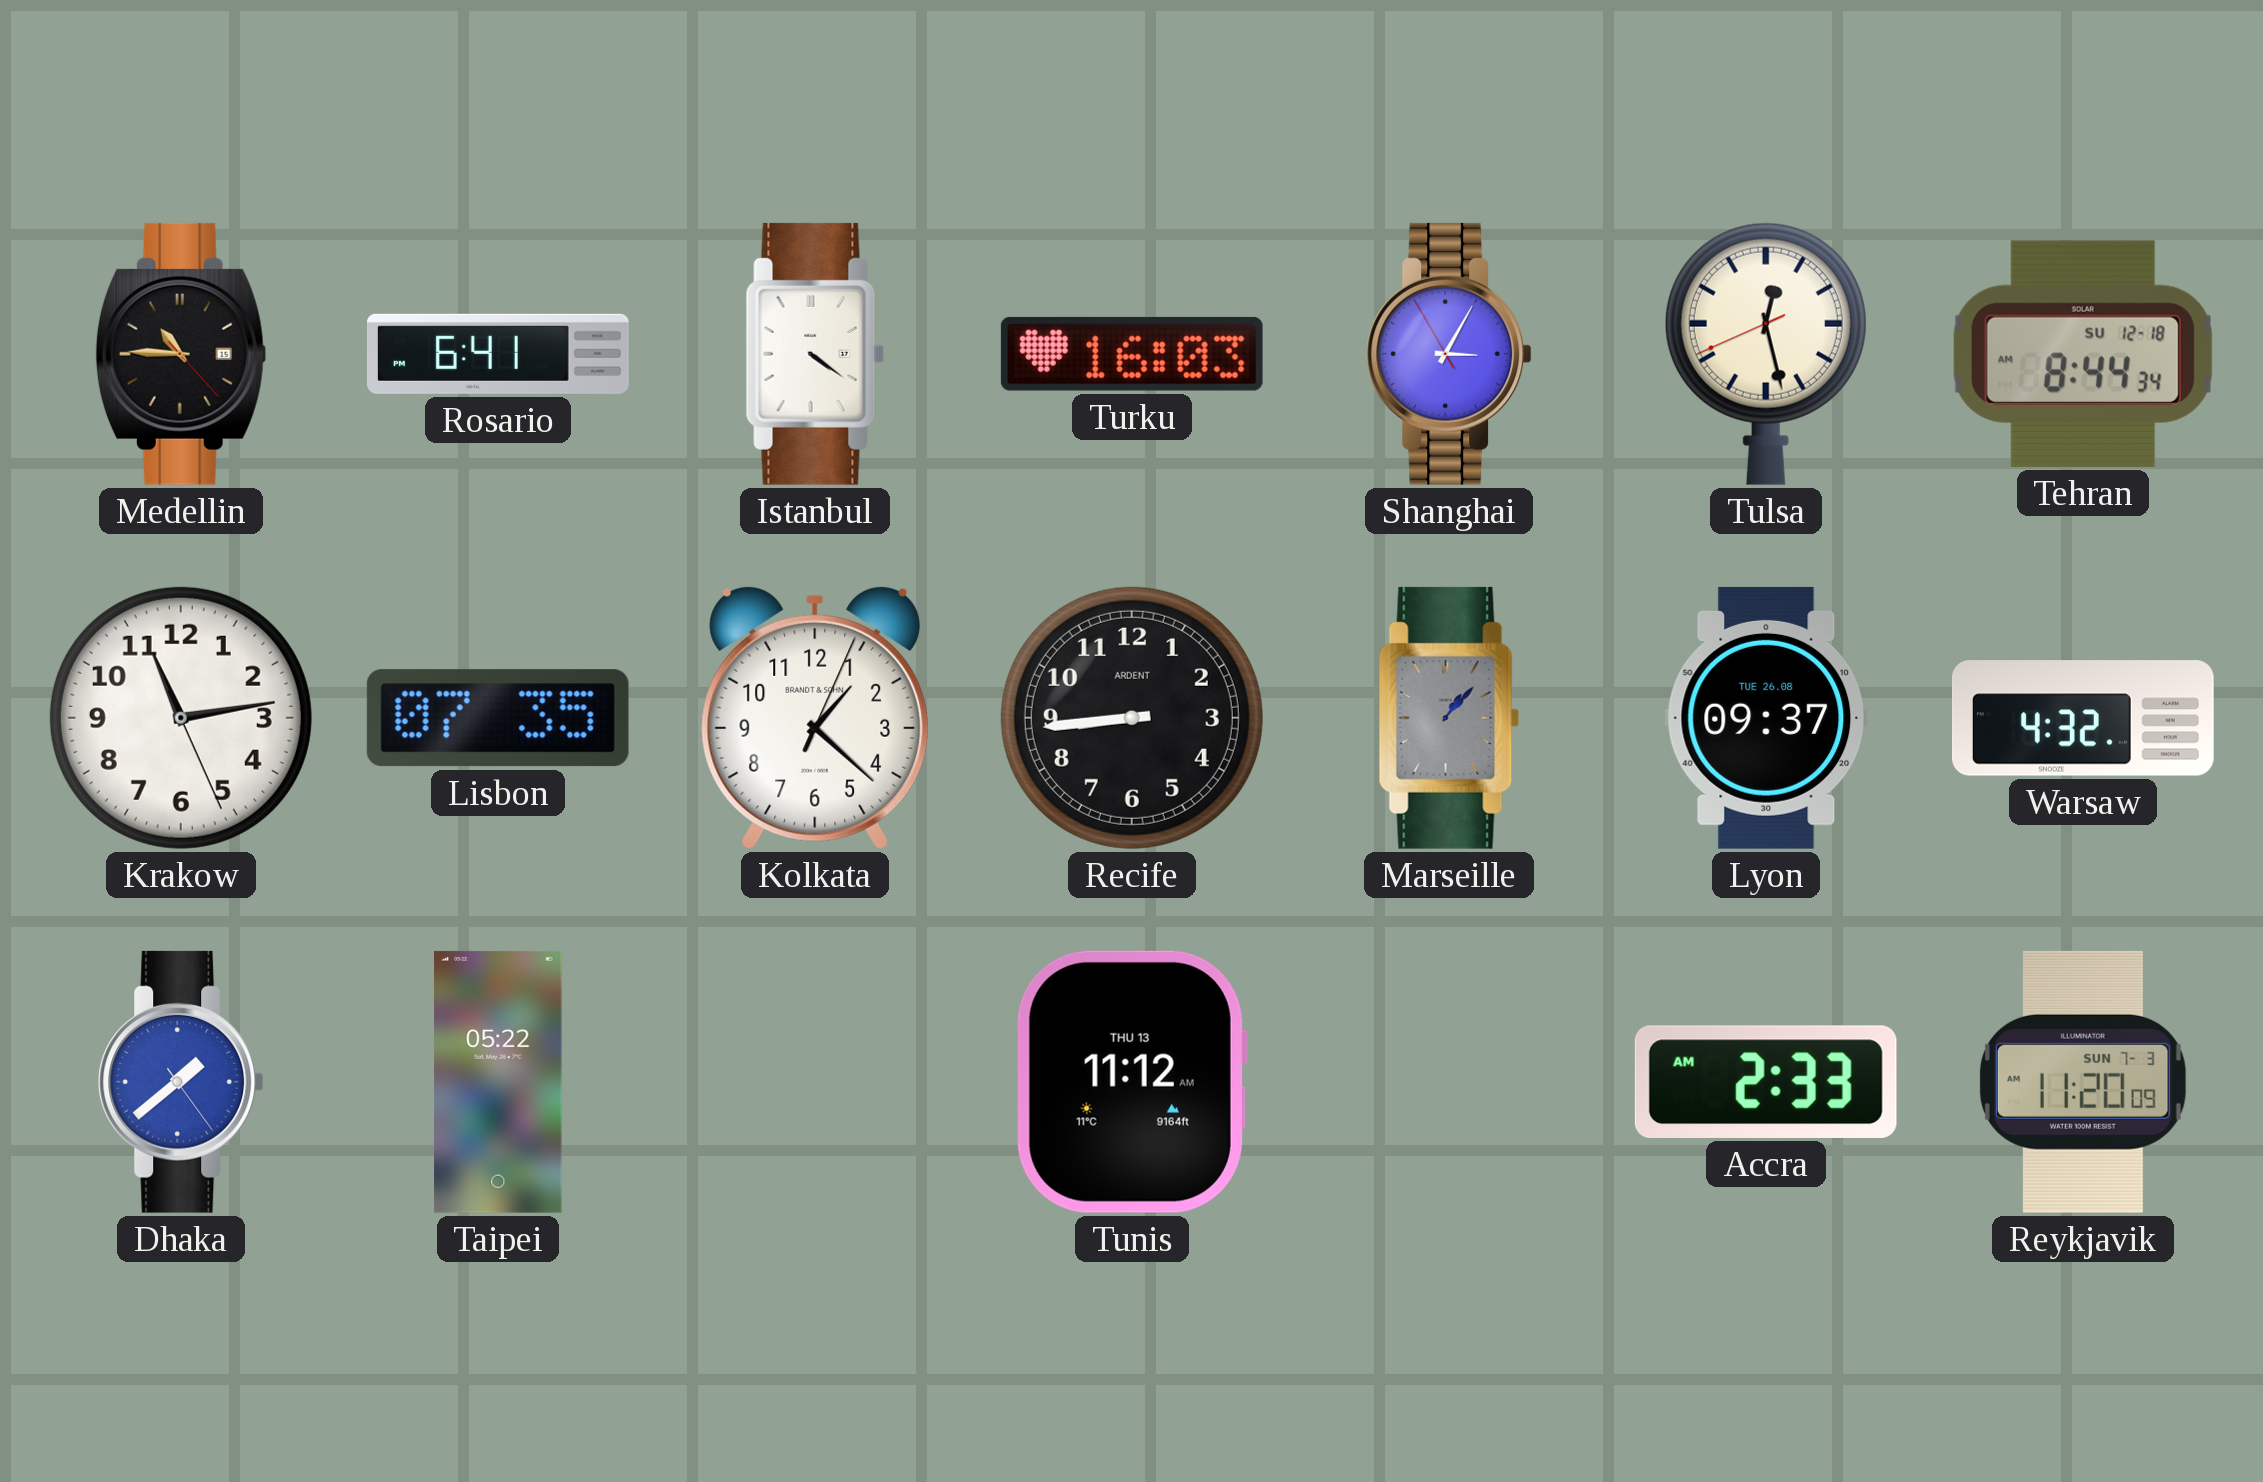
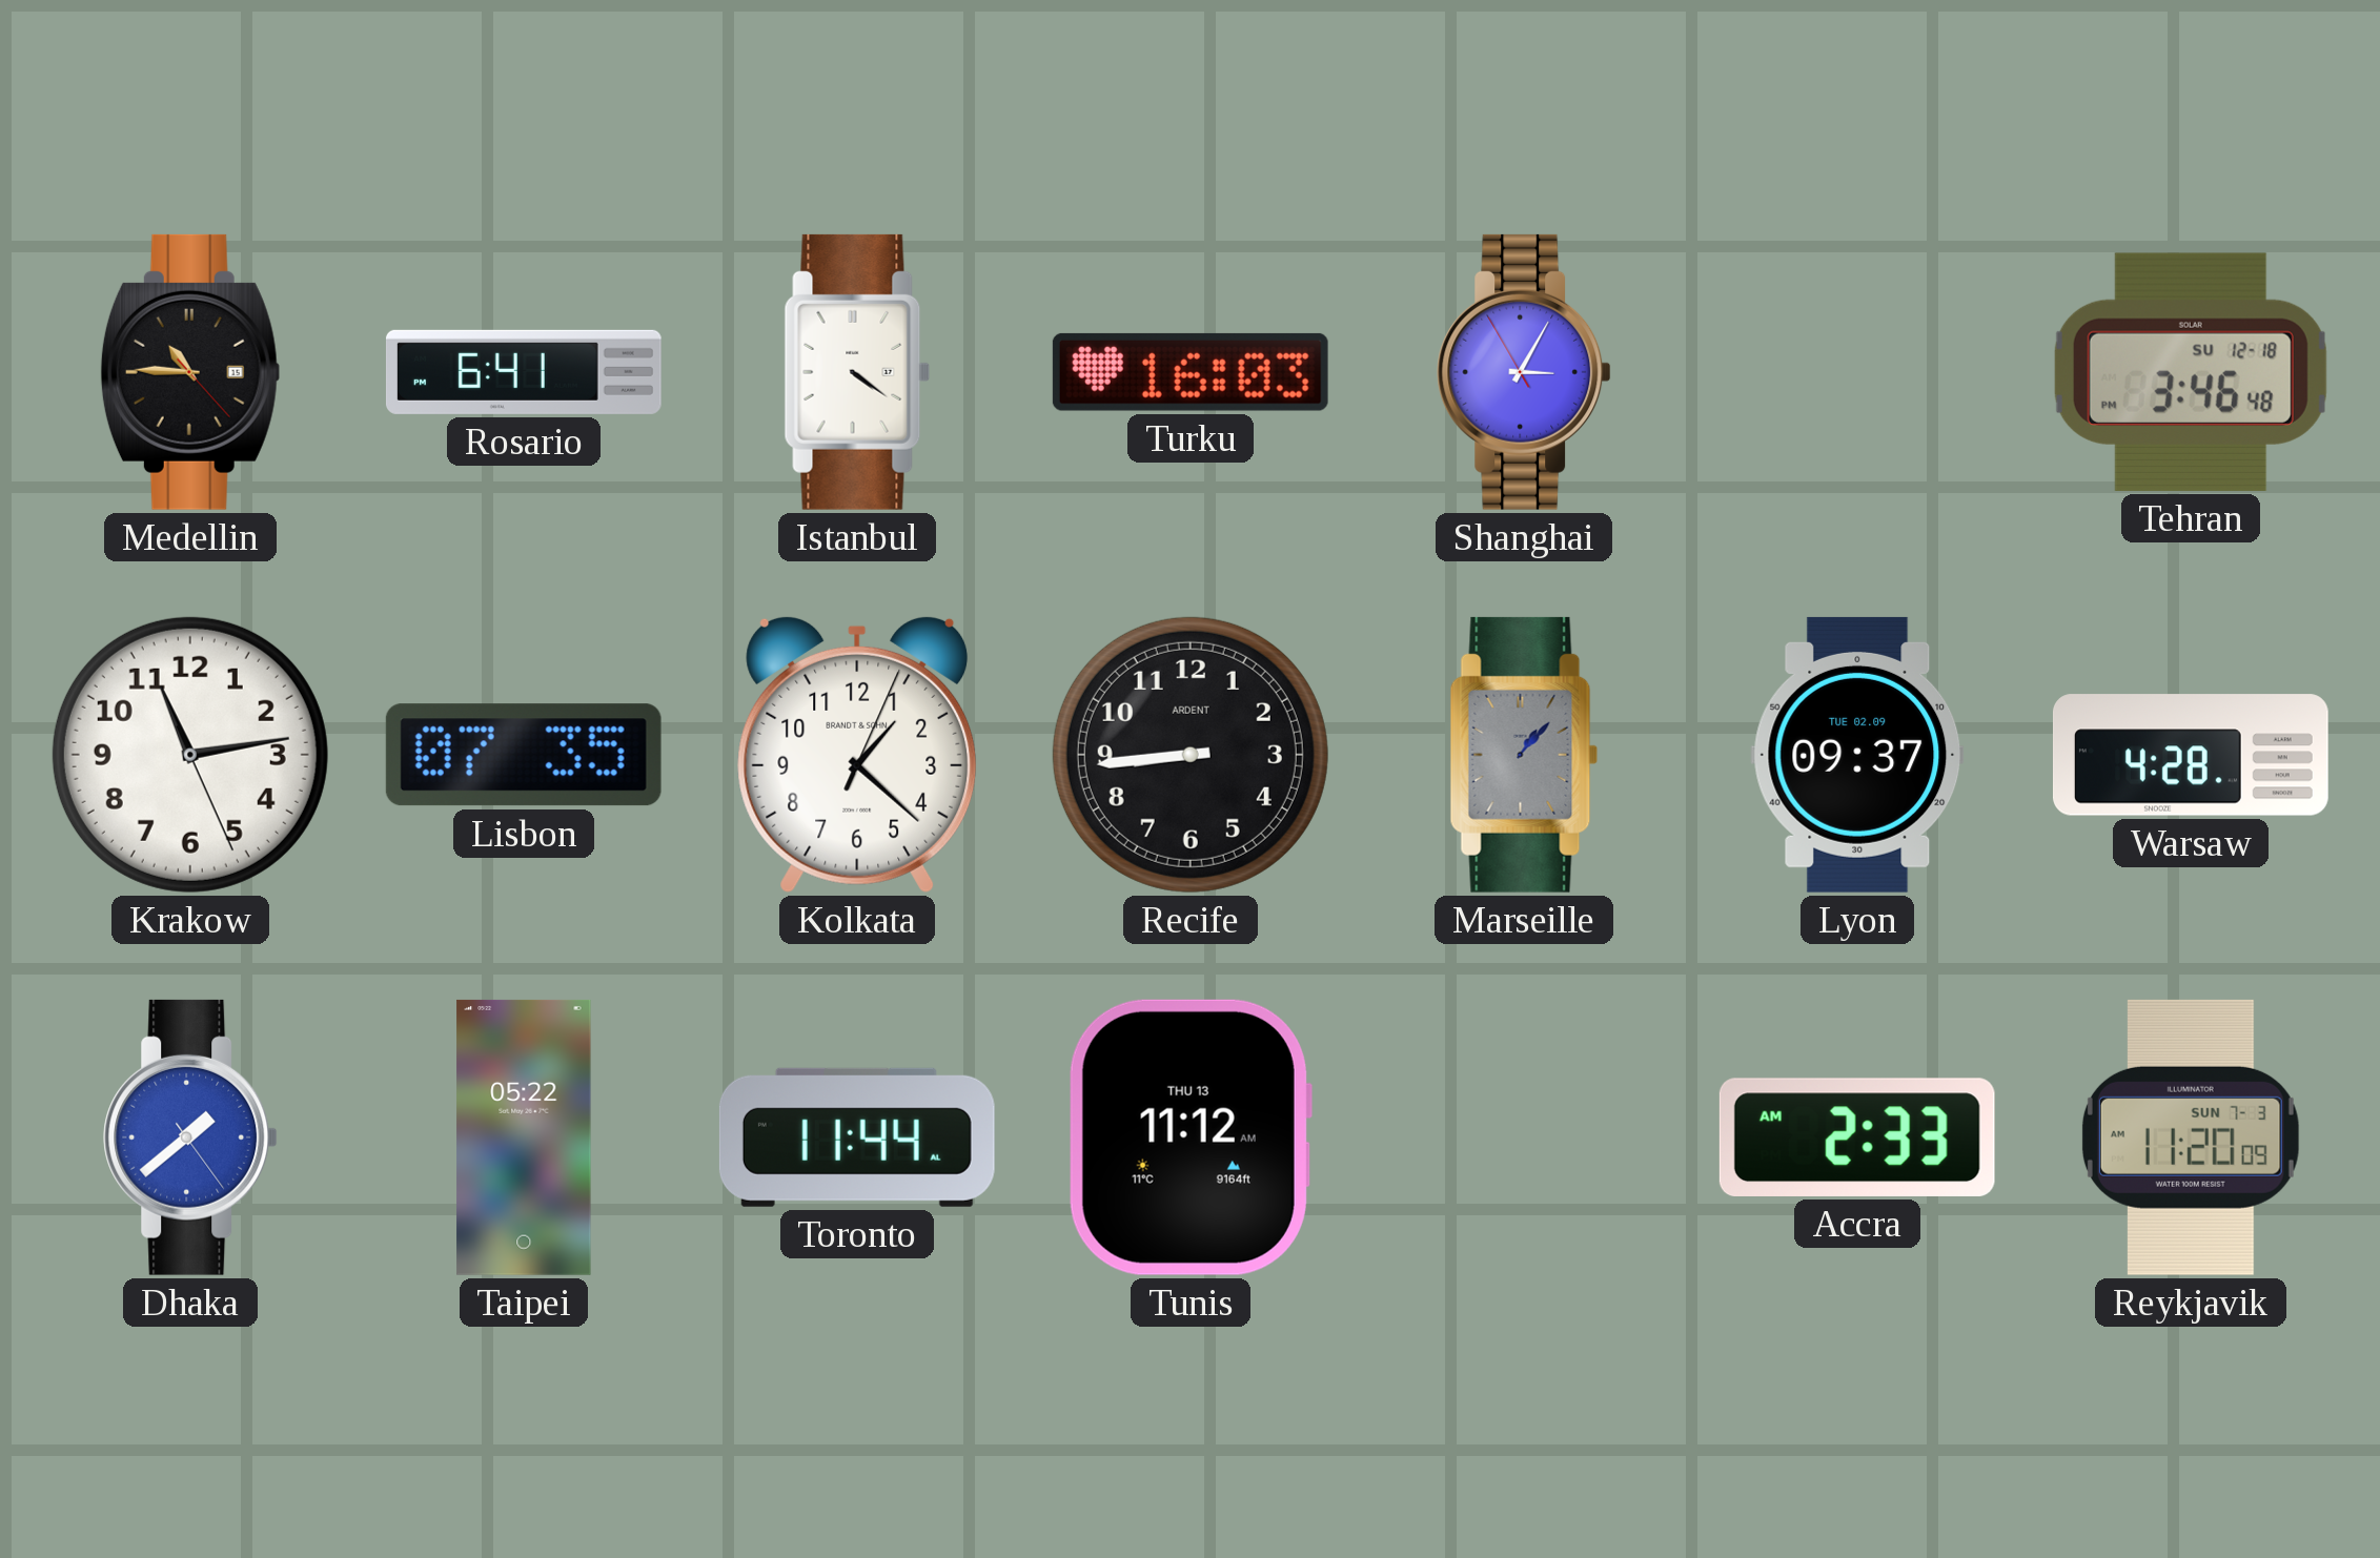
Tulsa: 12:27 -> none (1766, 354)
Tehran: 8:44 -> 3:46 (2191, 372)
Lyon date: TUE 26.08 -> TUE 02.09 (1857, 755)
Warsaw: 4:32 -> 4:28 (2191, 755)
Toronto: none -> 11:44 (857, 1137)
